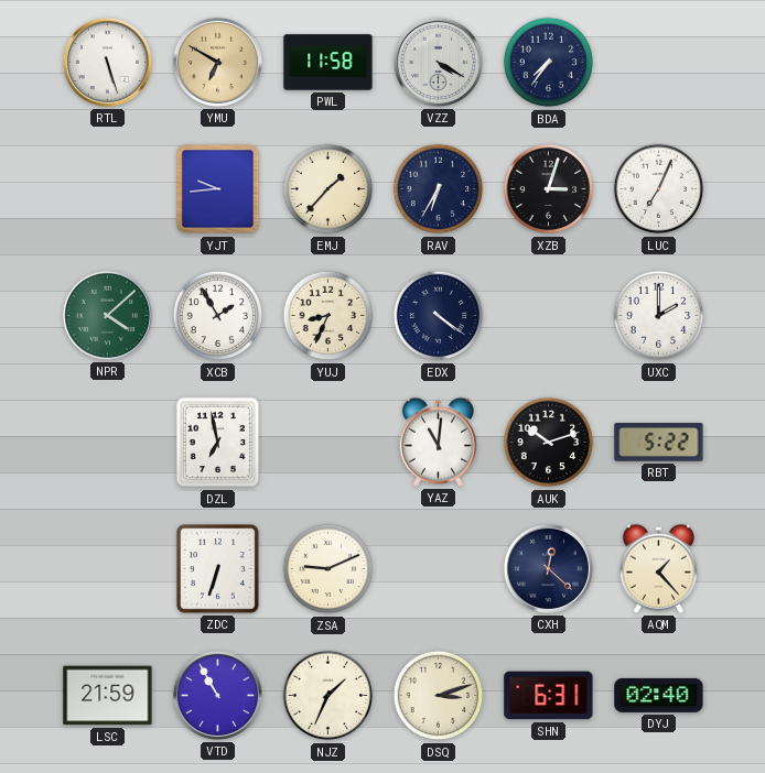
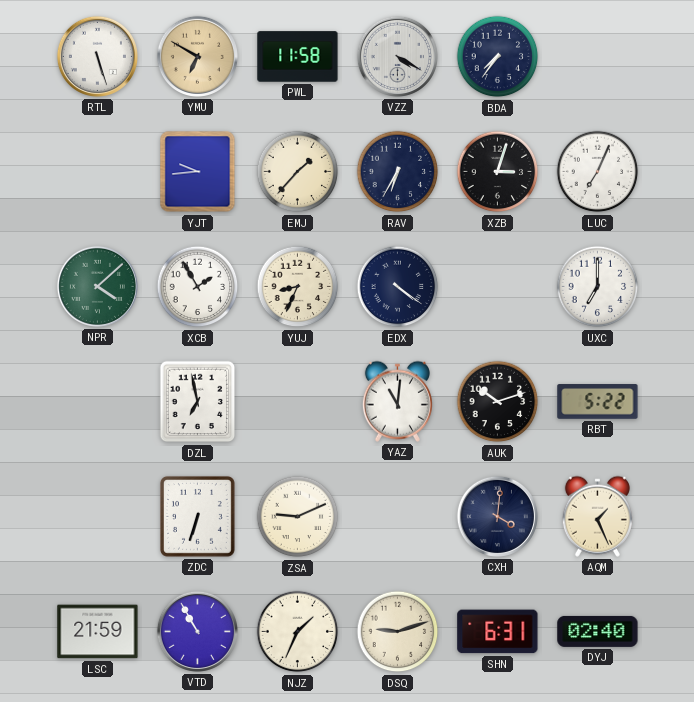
UXC: 2:00 -> 7:00 (598, 287)
CXH: 12:22 -> 4:01 (497, 516)
AQM: 1:23 -> 1:26 (597, 516)
DSQ: 3:12 -> 9:12 (398, 632)
